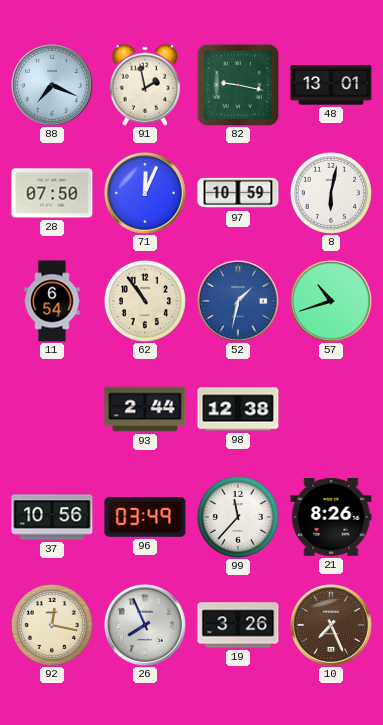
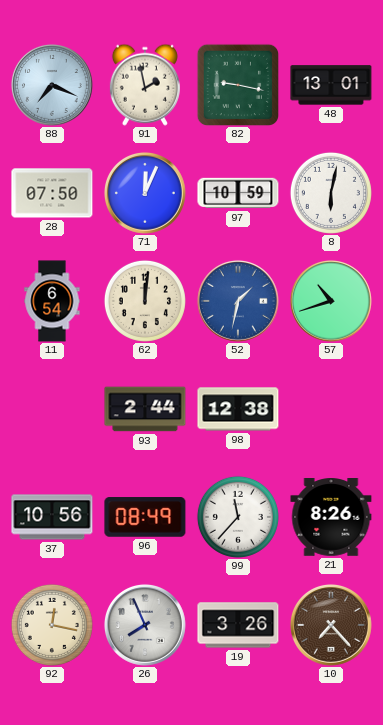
62: 10:54 -> 12:01 (145, 301)
96: 03:49 -> 08:49 (145, 517)
10: 7:26 -> 7:23 (331, 625)
